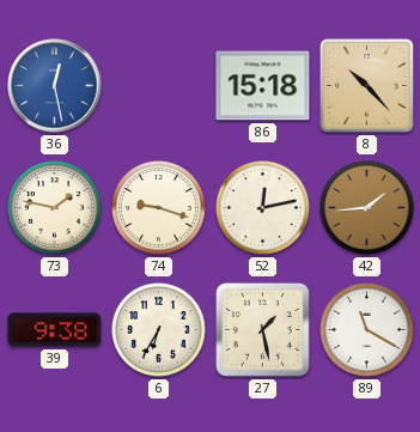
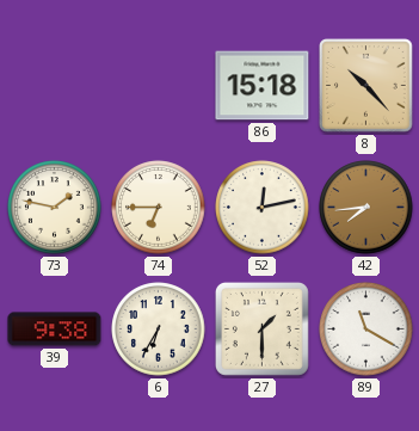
36: 12:28 -> none (55, 86)
74: 9:18 -> 6:45 (159, 208)
42: 1:44 -> 7:44 (366, 208)
27: 1:28 -> 1:30 (261, 328)
